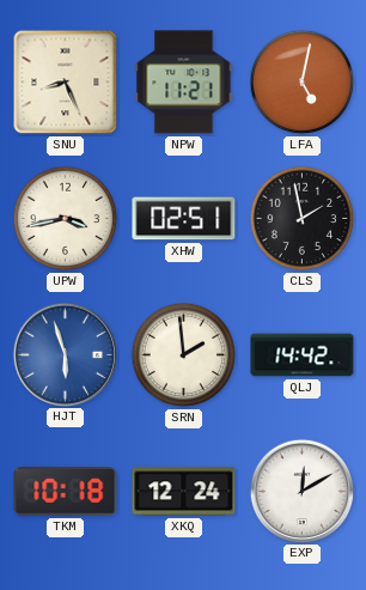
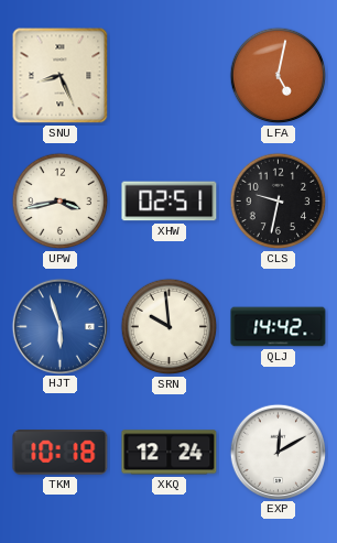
NPW: 11:21 -> none (184, 83)
CLS: 1:58 -> 9:32 (279, 202)
SRN: 1:59 -> 9:59 (170, 327)
